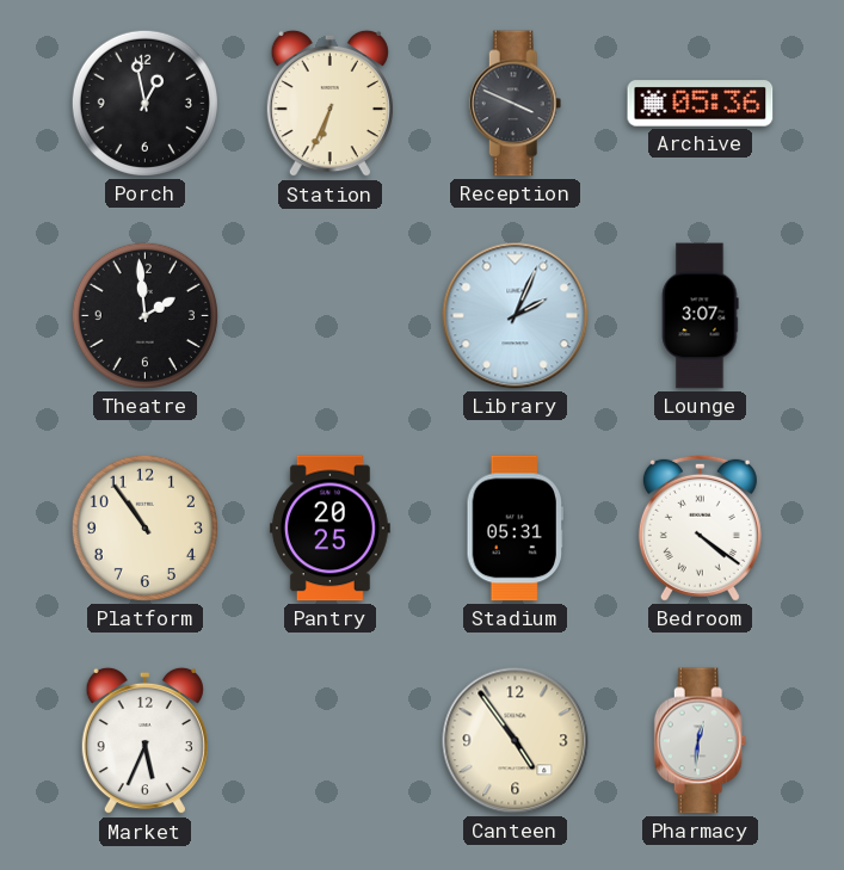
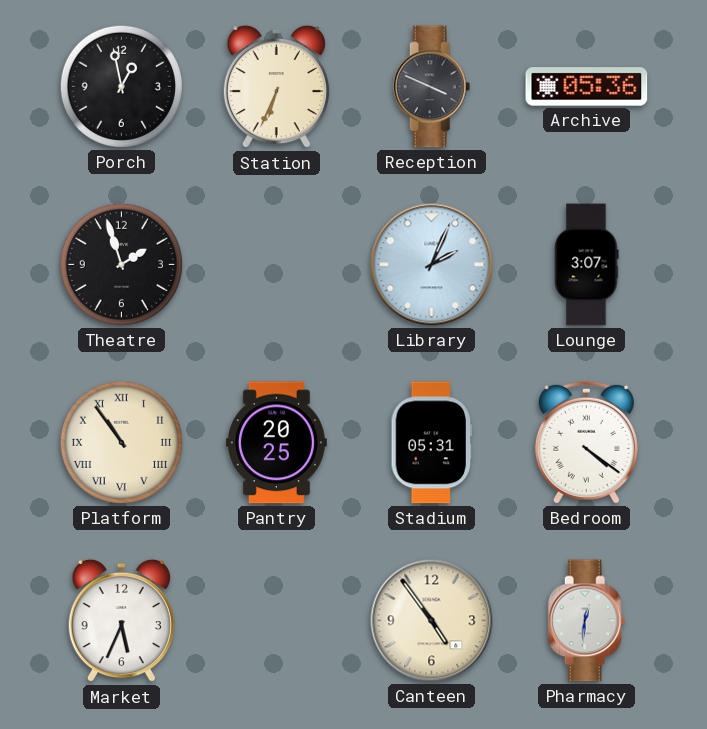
Theatre: 1:59 -> 1:57 (121, 264)
Platform numerals: Arabic -> Roman (121, 442)
